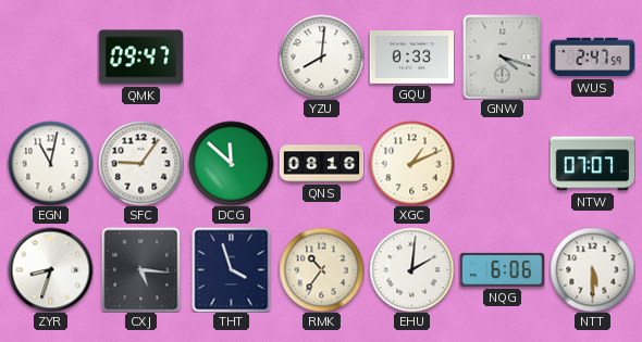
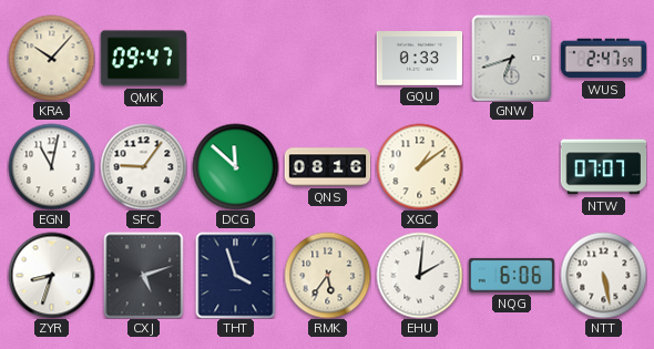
KRA: none -> 10:07 (51, 58)
YZU: 8:01 -> none (321, 56)
GNW: 4:18 -> 6:42 (512, 58)
XGC: 1:11 -> 1:09 (419, 166)
CXJ: 5:16 -> 5:12 (144, 275)
RMK: 10:36 -> 5:36 (327, 275)
NTT: 5:30 -> 5:28 (603, 275)
